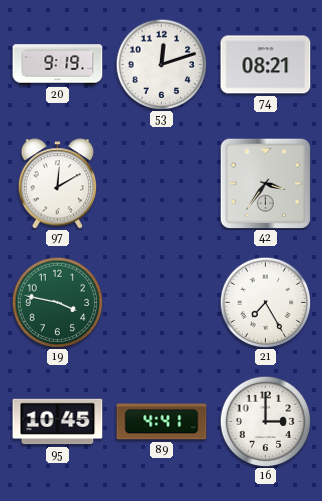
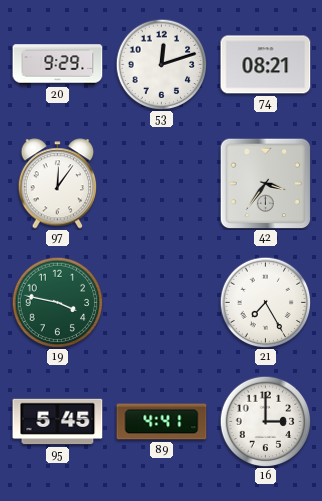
20: 9:19 -> 9:29 (58, 65)
97: 12:10 -> 12:06 (58, 184)
95: 10:45 -> 5:45 (58, 422)
